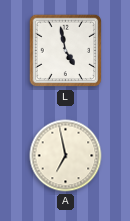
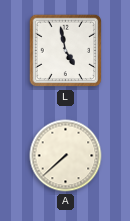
A: 6:58 -> 7:38 (66, 156)
